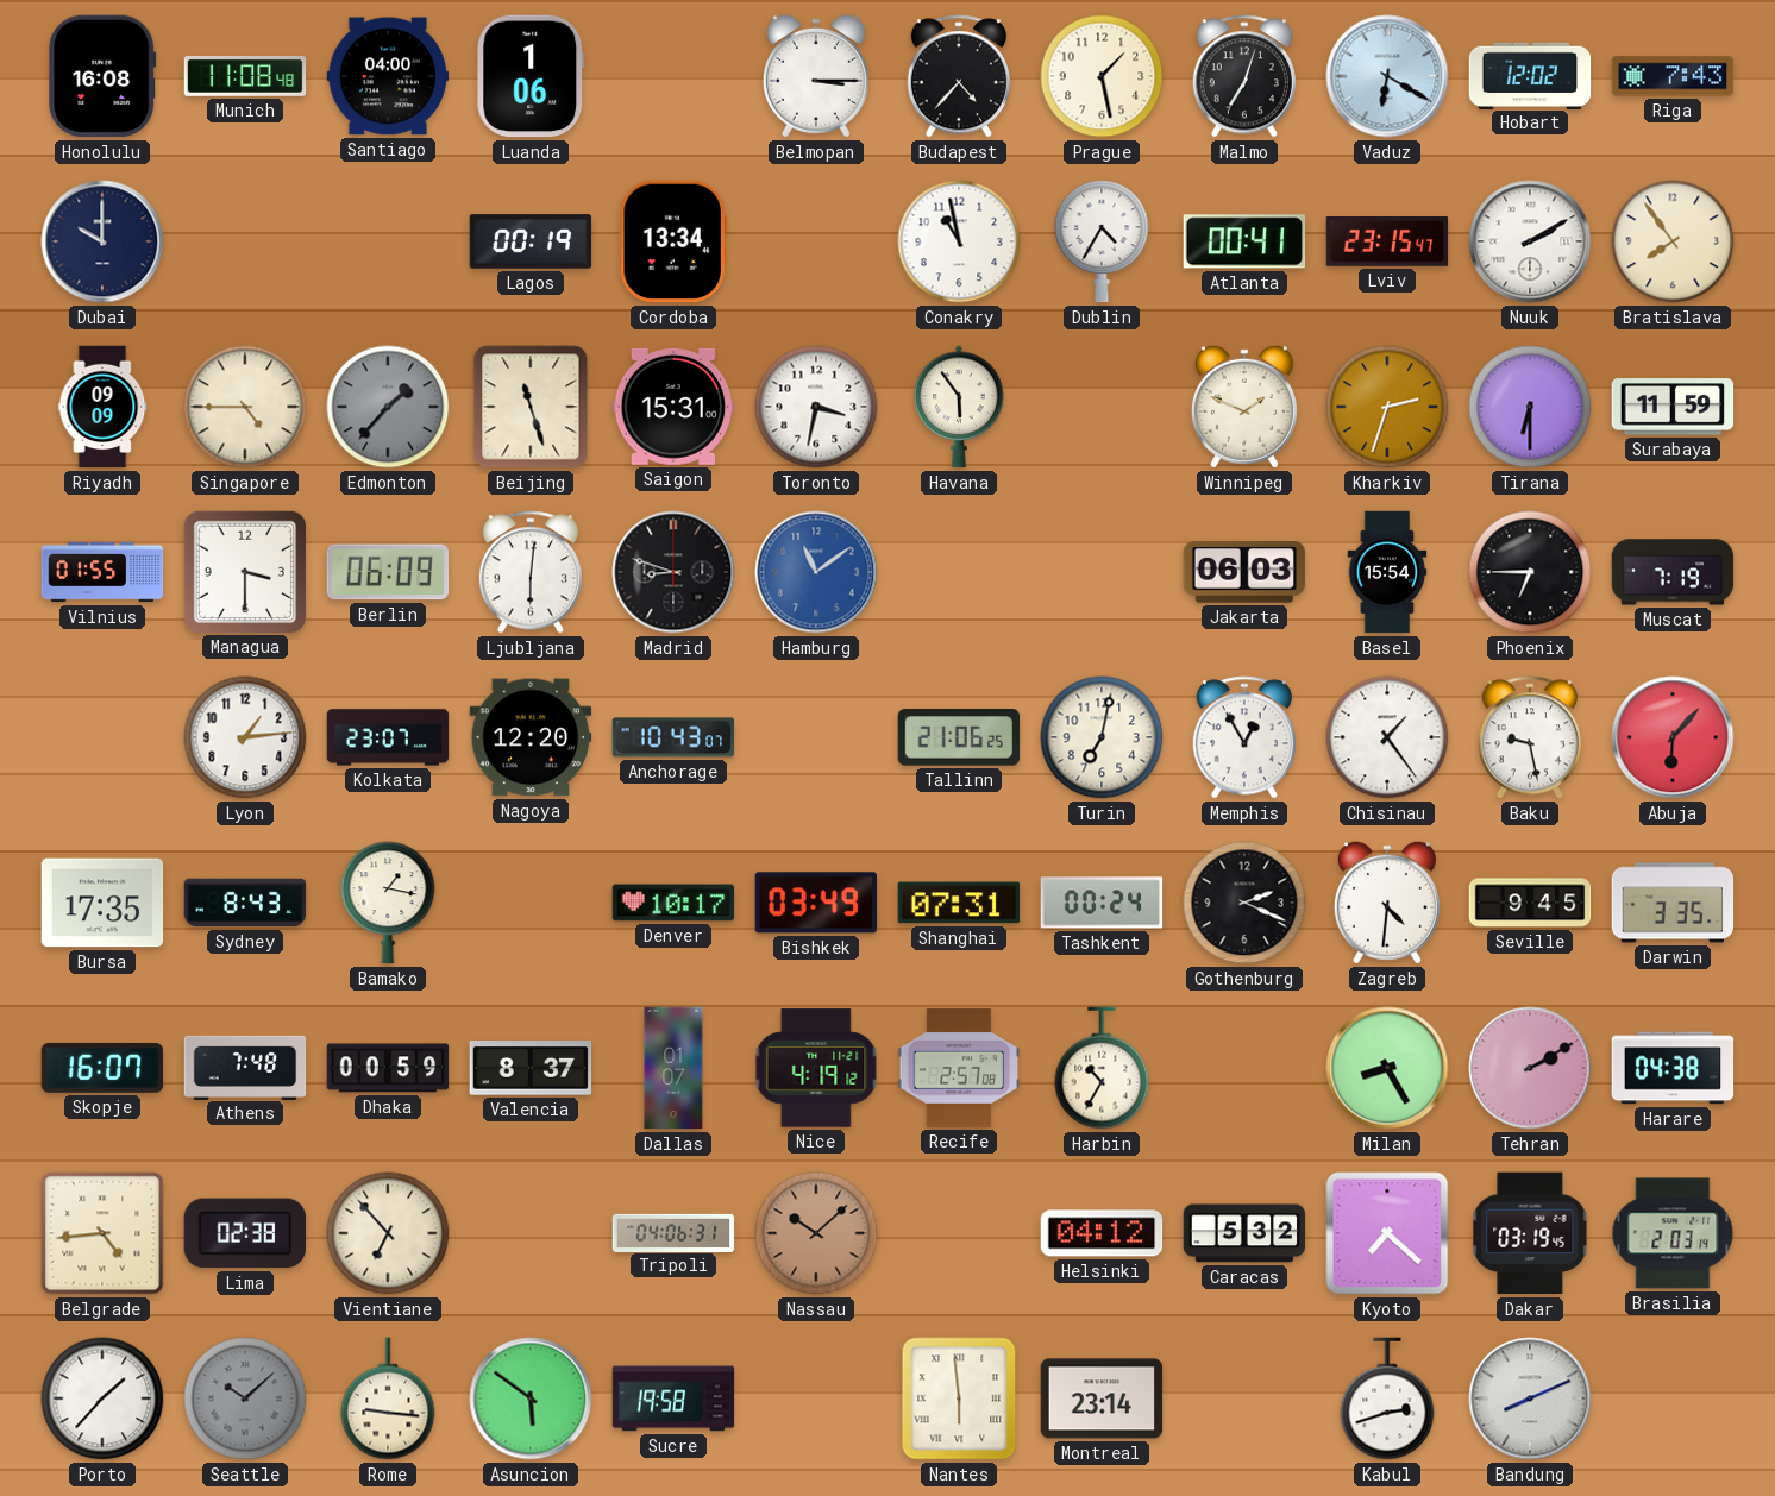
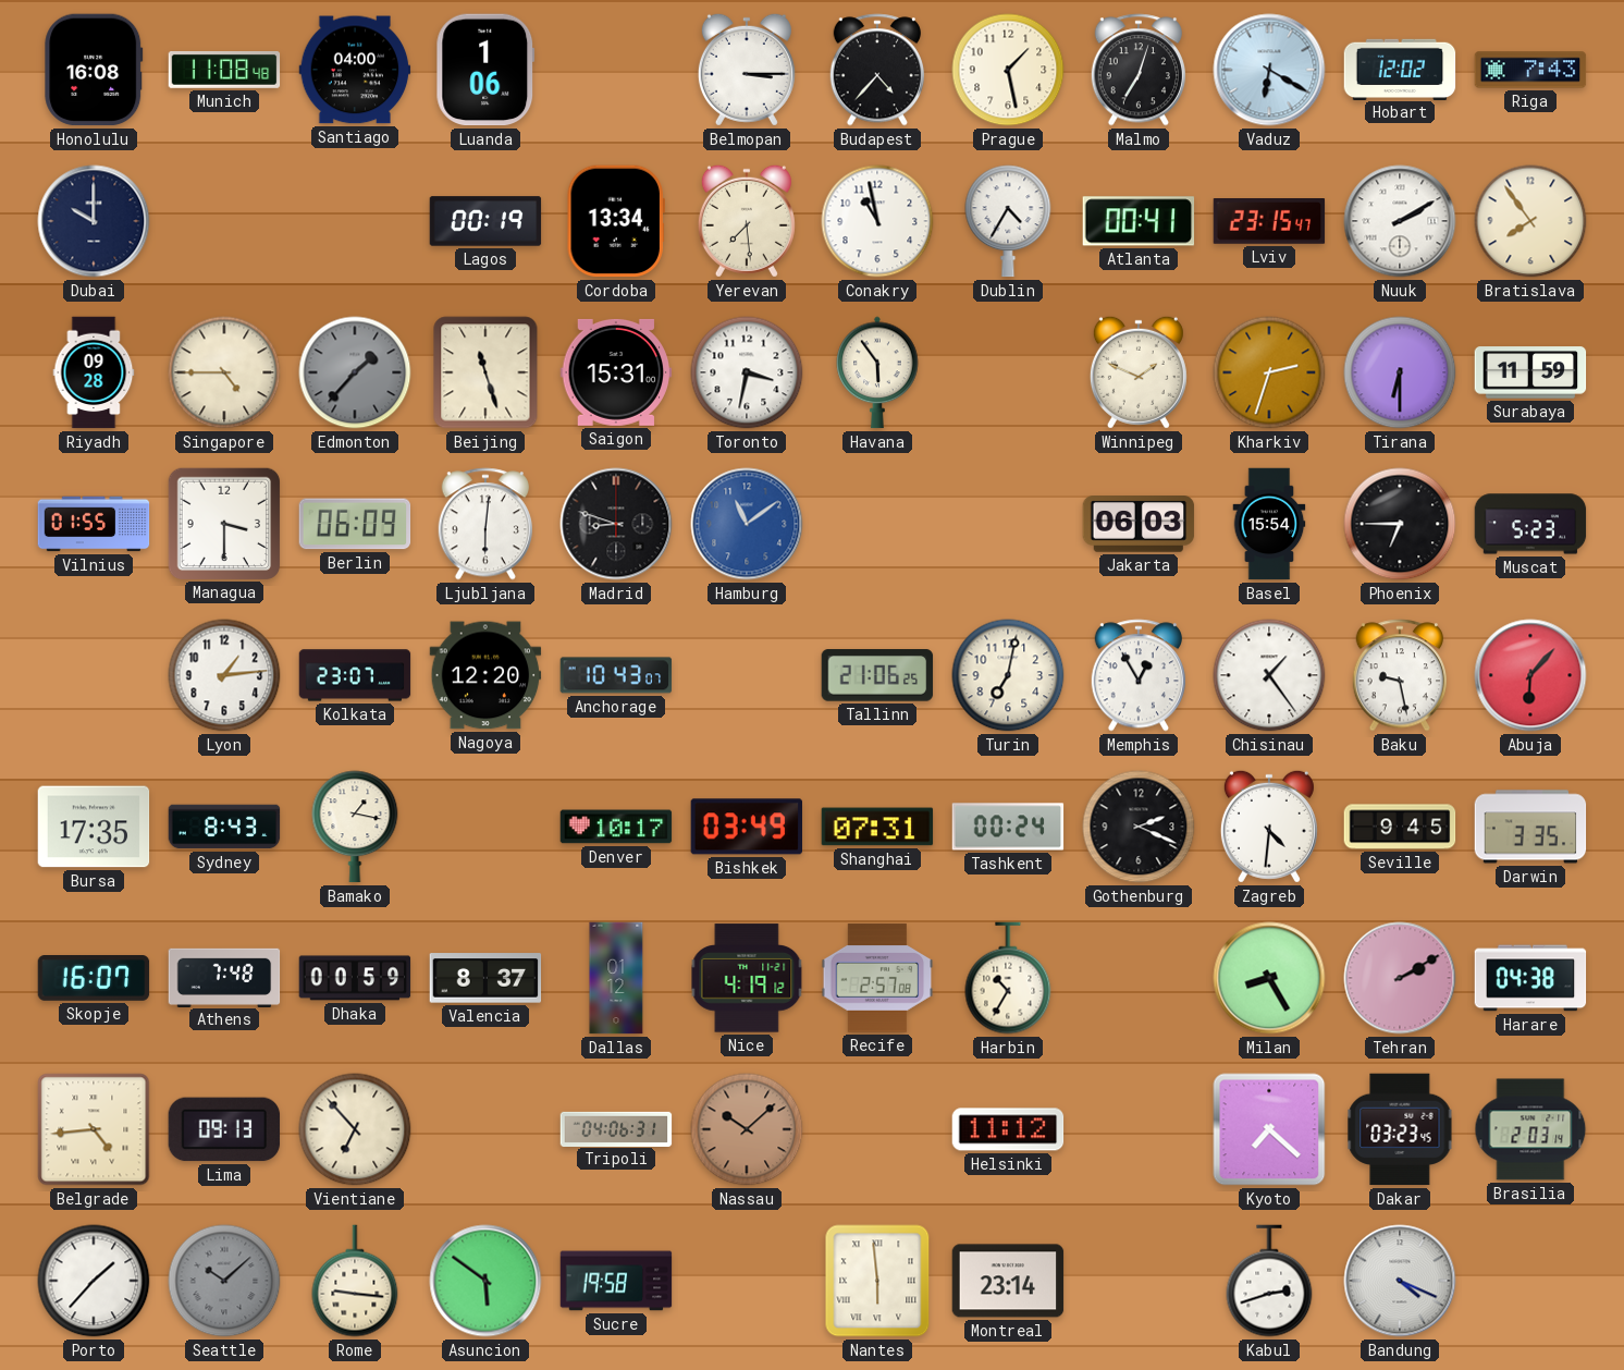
Yerevan: none -> 7:29 (747, 221)
Riyadh: 09:09 -> 09:28 (94, 372)
Muscat: 7:19 -> 5:23 (1530, 524)
Dallas: 01:07 -> 01:12 (616, 978)
Lima: 02:38 -> 09:13 (224, 1129)
Helsinki: 04:12 -> 11:12 (1008, 1129)
Caracas: 5:32 -> none (1244, 1233)
Dakar: 03:19 -> 03:23 (1400, 1129)
Bandung: 8:11 -> 4:19 (1400, 1281)
